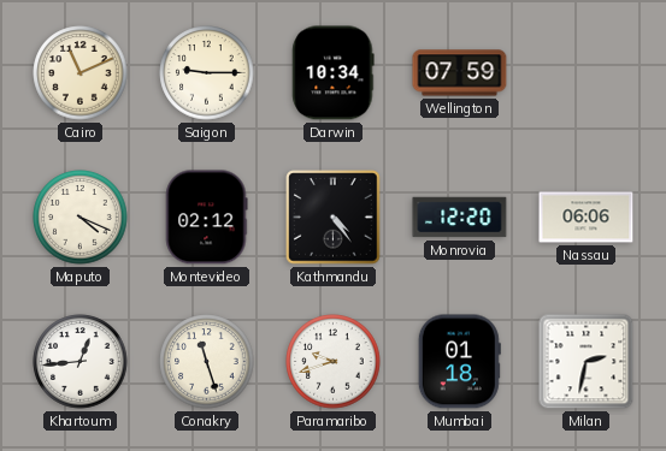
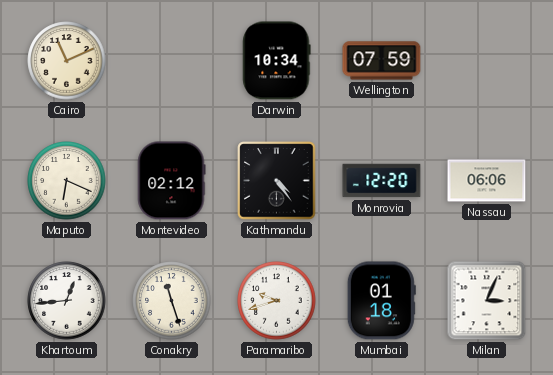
Saigon: 9:15 -> none (207, 73)
Maputo: 4:19 -> 6:19 (67, 181)
Milan: 2:32 -> 3:04 (487, 301)
